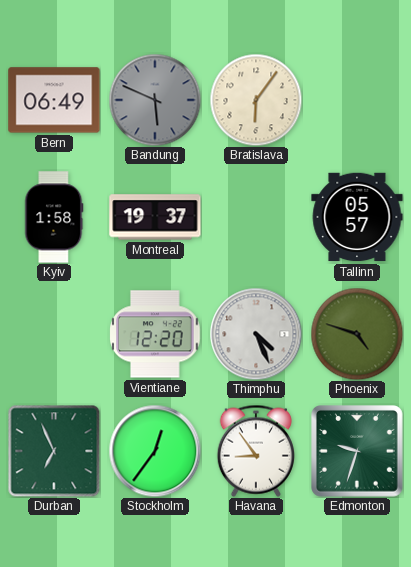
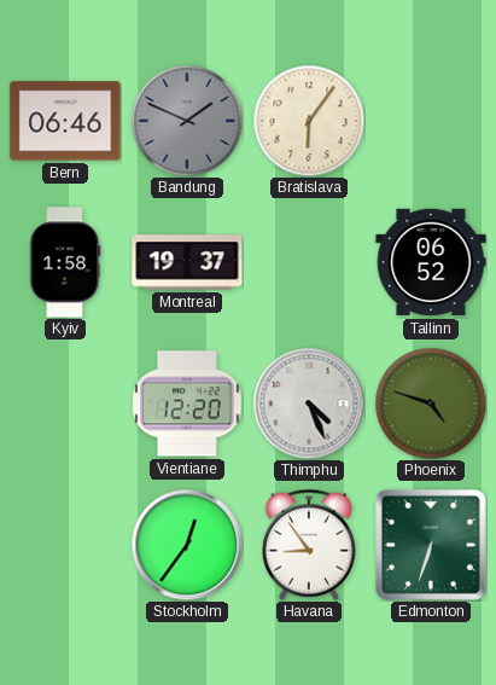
Bern: 06:49 -> 06:46 (65, 121)
Bandung: 5:49 -> 1:49 (187, 121)
Tallinn: 05:57 -> 06:52 (431, 262)
Durban: 6:56 -> none (54, 451)
Edmonton: 9:33 -> 6:33 (432, 546)
